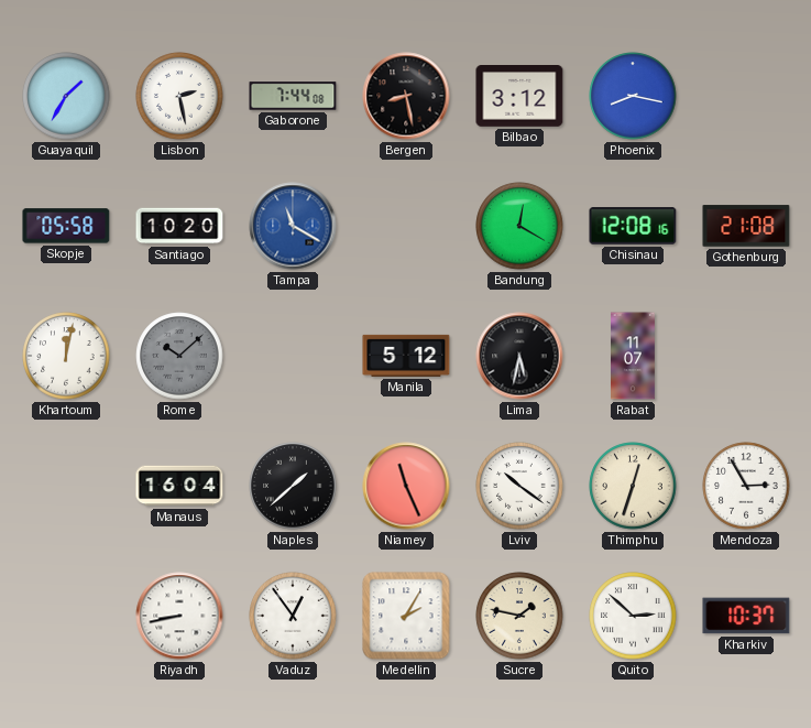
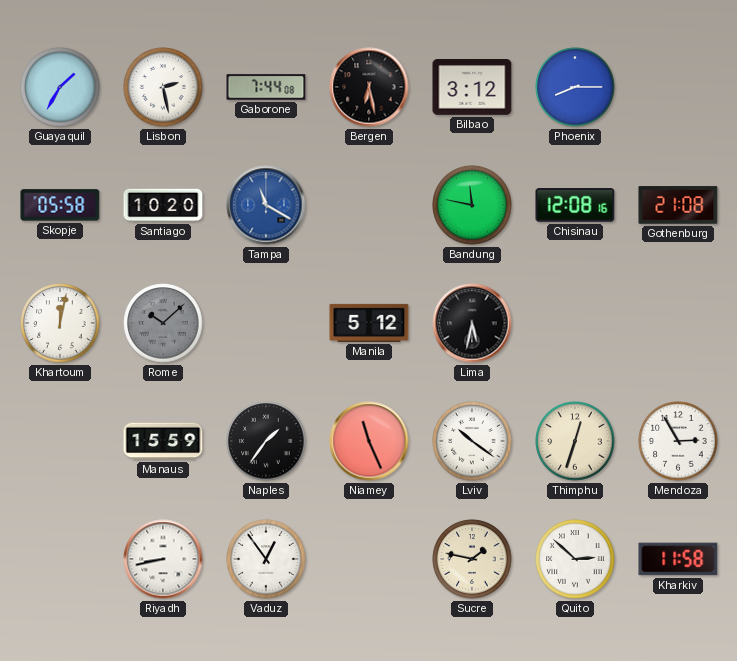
Bergen: 8:28 -> 6:28 (369, 87)
Phoenix: 8:17 -> 8:15 (575, 87)
Bandung: 12:20 -> 11:47 (472, 205)
Rabat: 11:07 -> none (634, 356)
Manaus: 16:04 -> 15:59 (163, 441)
Naples: 1:38 -> 1:36 (266, 441)
Medellin: 2:05 -> none (406, 616)
Kharkiv: 10:37 -> 11:58 (678, 559)
